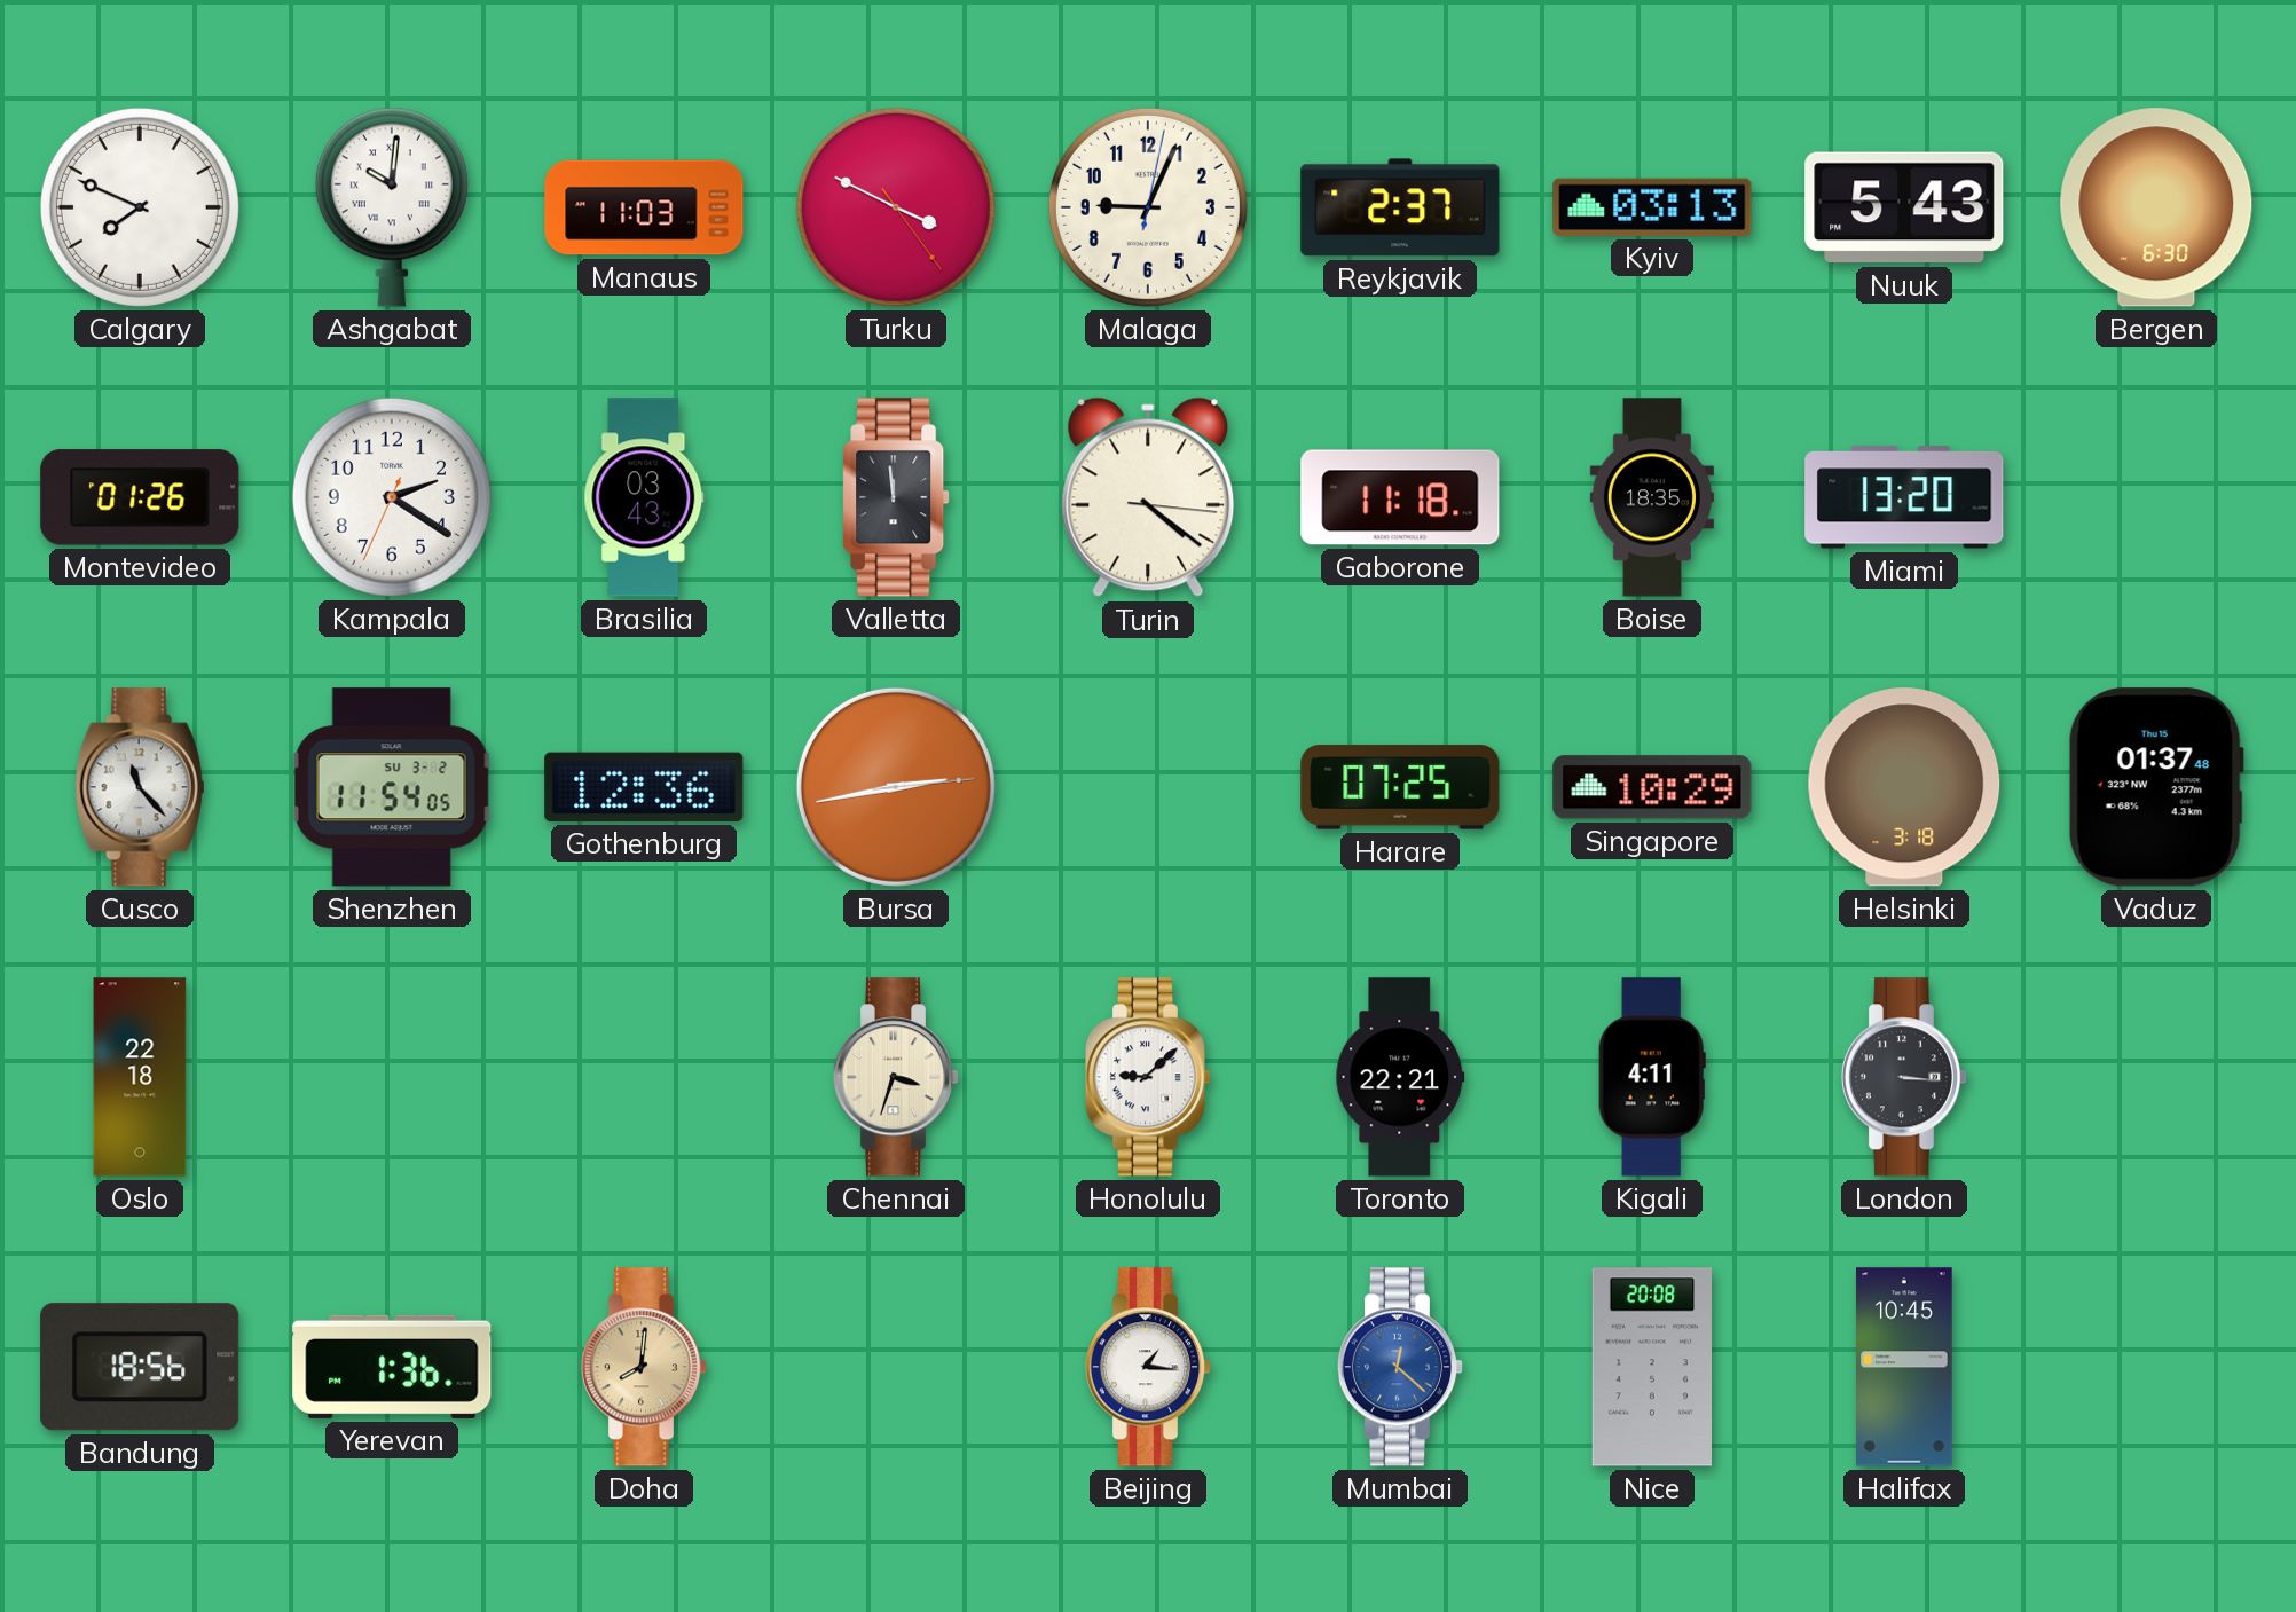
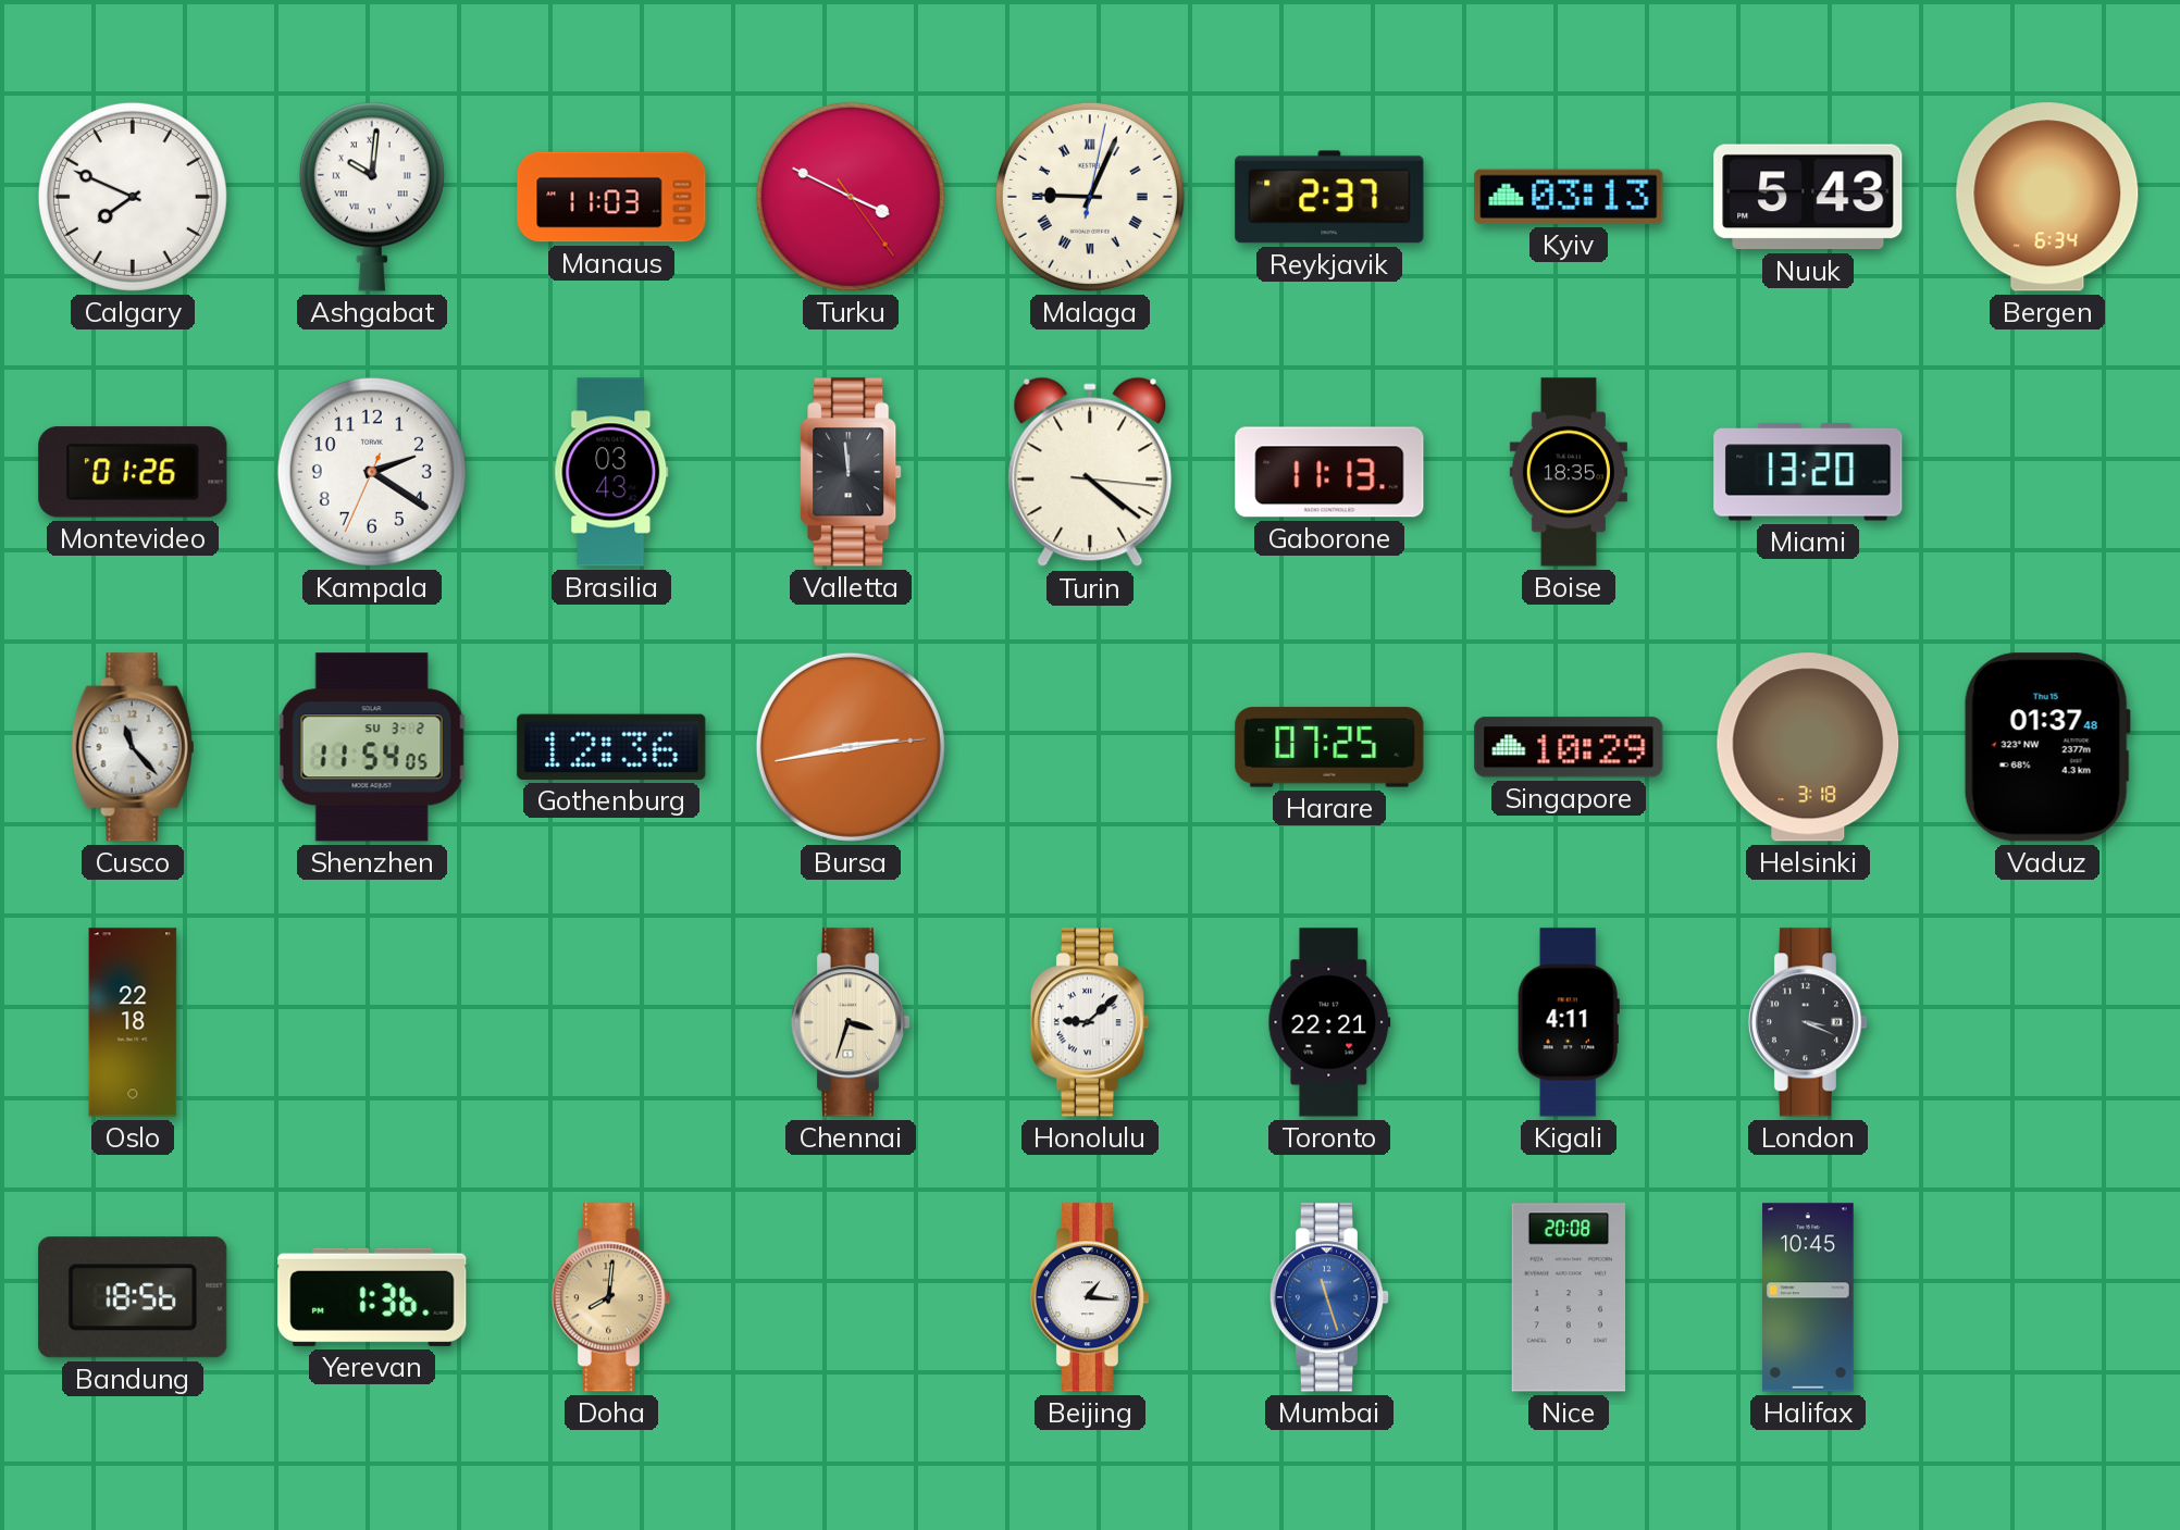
Malaga numerals: Arabic -> Roman (1090, 197)
Bergen: 6:30 -> 6:34 (2047, 197)
Gaborone: 11:18 -> 11:13 (1329, 472)
London: 3:16 -> 3:19 (1808, 1022)
Mumbai: 12:22 -> 11:27 (1329, 1297)
